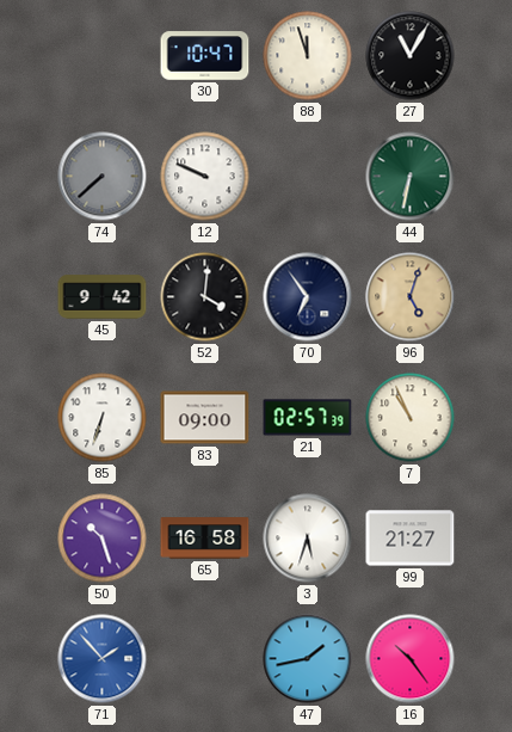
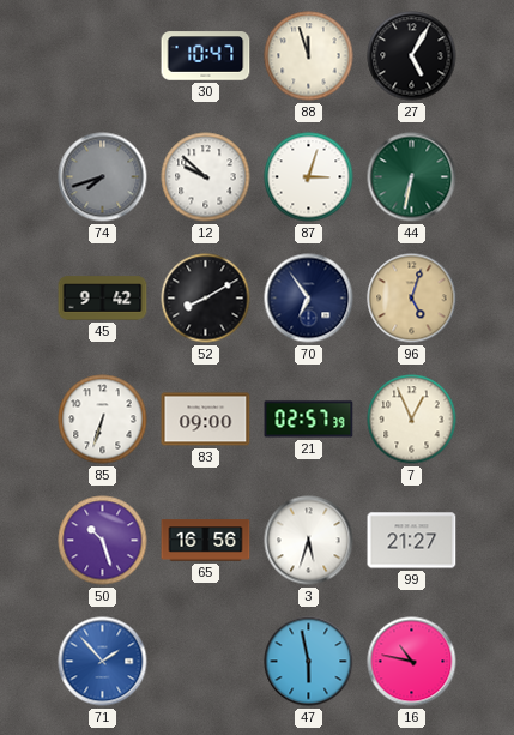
27: 11:05 -> 5:05 (412, 56)
74: 7:38 -> 7:42 (103, 177)
12: 9:49 -> 9:52 (206, 177)
87: none -> 3:03 (309, 177)
52: 4:01 -> 8:10 (206, 299)
7: 10:56 -> 12:56 (412, 420)
65: 16:58 -> 16:56 (206, 541)
47: 1:43 -> 5:58 (309, 662)
16: 10:24 -> 10:47 (412, 662)
